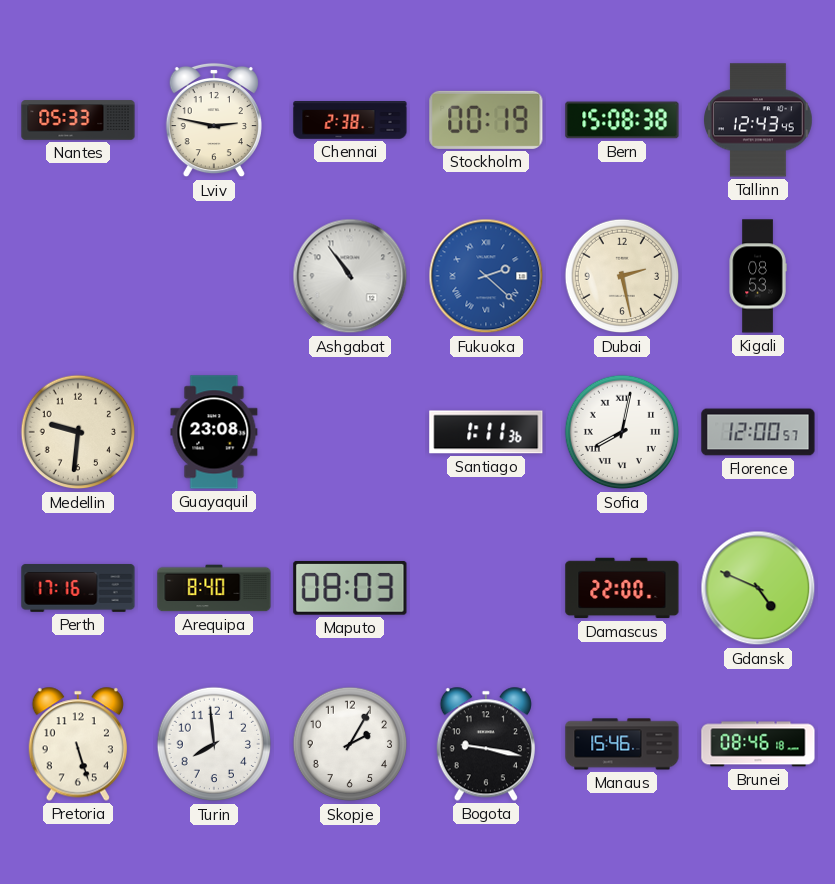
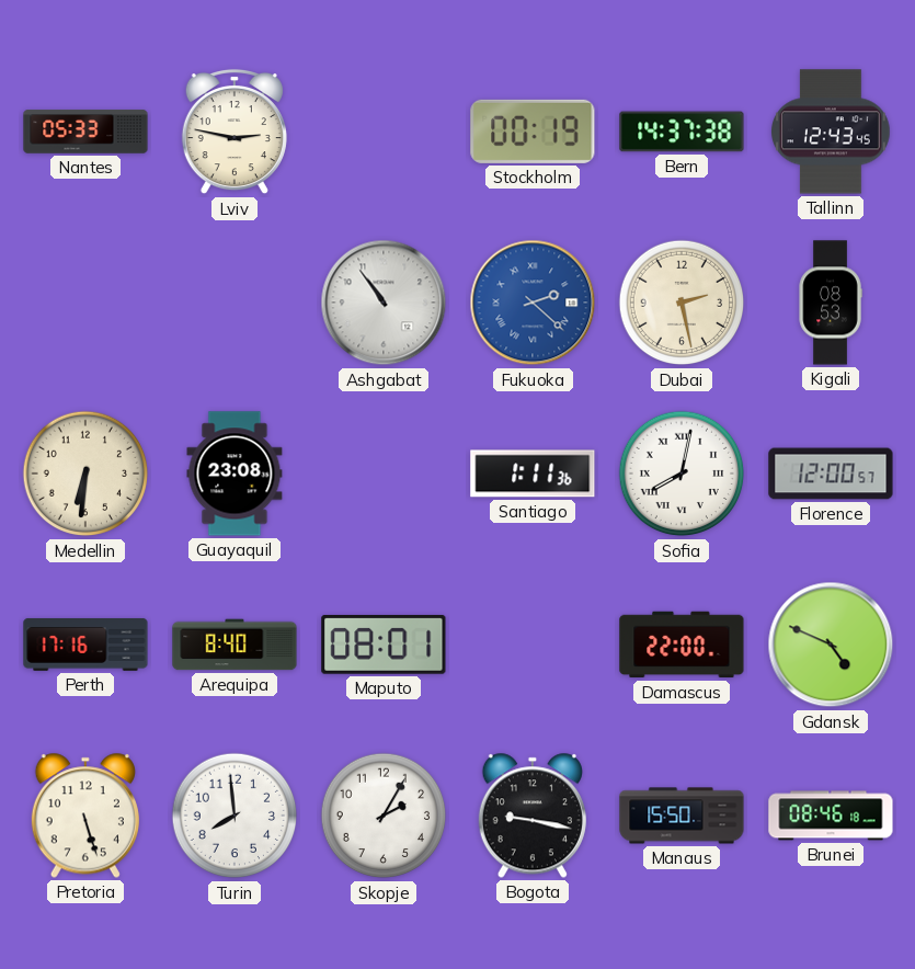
Chennai: 2:38 -> none (350, 121)
Bern: 15:08 -> 14:37 (682, 132)
Medellin: 9:31 -> 6:31 (85, 474)
Maputo: 08:03 -> 08:01 (384, 645)
Manaus: 15:46 -> 15:50 (682, 816)
